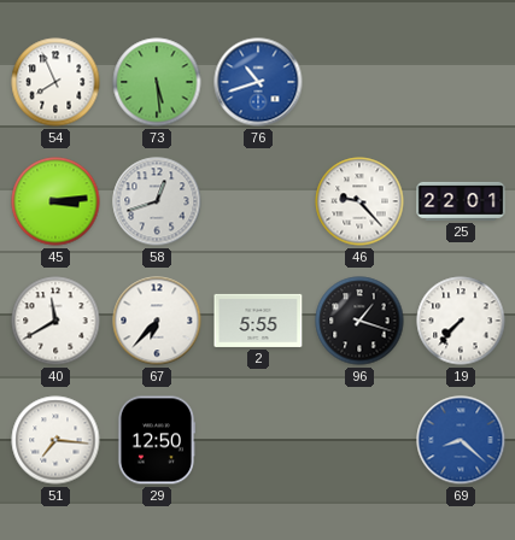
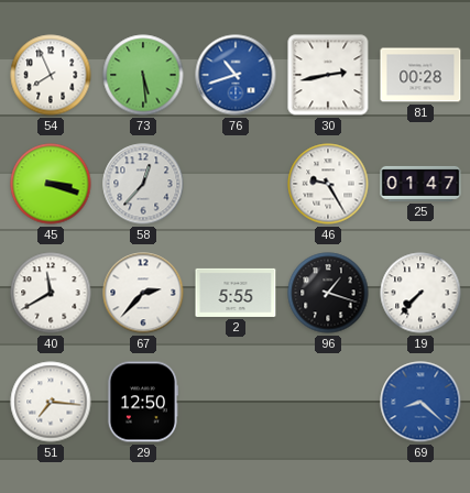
30: none -> 2:43 (328, 75)
81: none -> 00:28 (420, 75)
45: 3:14 -> 3:18 (51, 184)
58: 12:42 -> 12:37 (143, 184)
46: 9:23 -> 9:25 (328, 184)
25: 22:01 -> 01:47 (420, 184)
67: 6:37 -> 2:37 (143, 293)
